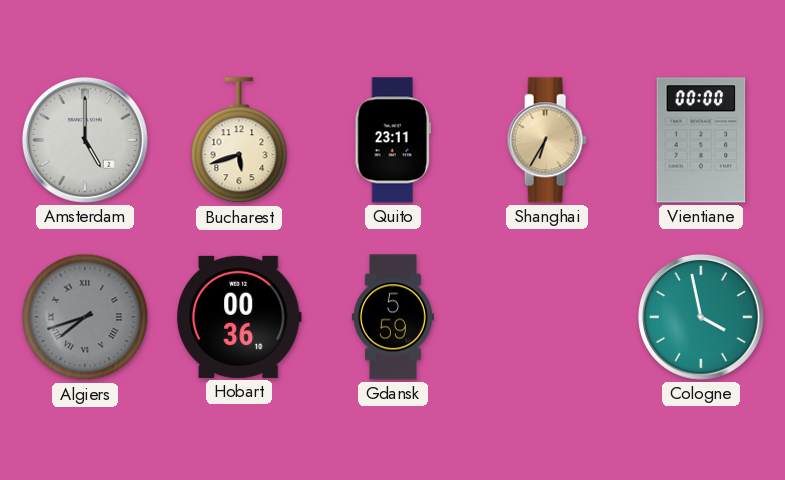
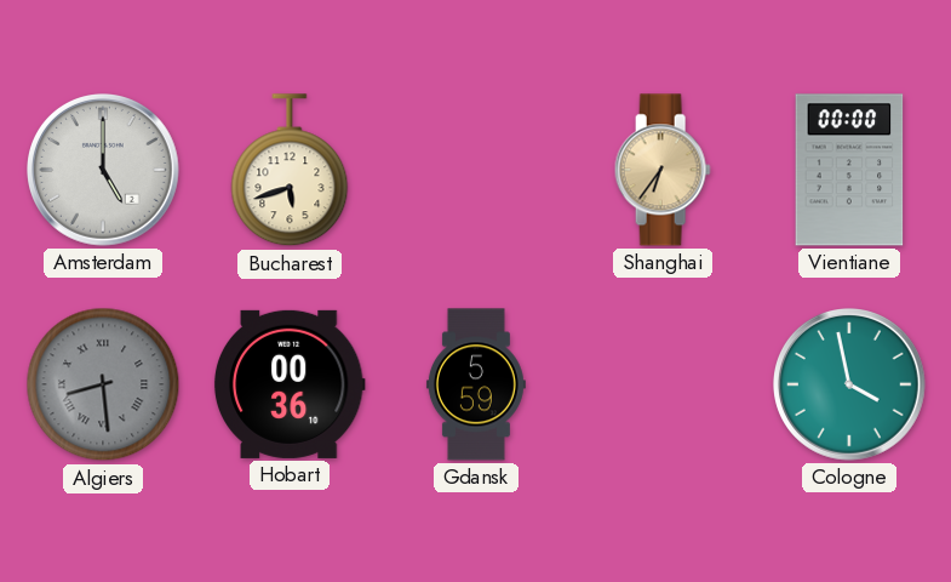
Quito: 23:11 -> none (393, 140)
Shanghai: 6:35 -> 6:36 (663, 170)
Algiers: 7:42 -> 8:29 (103, 384)
